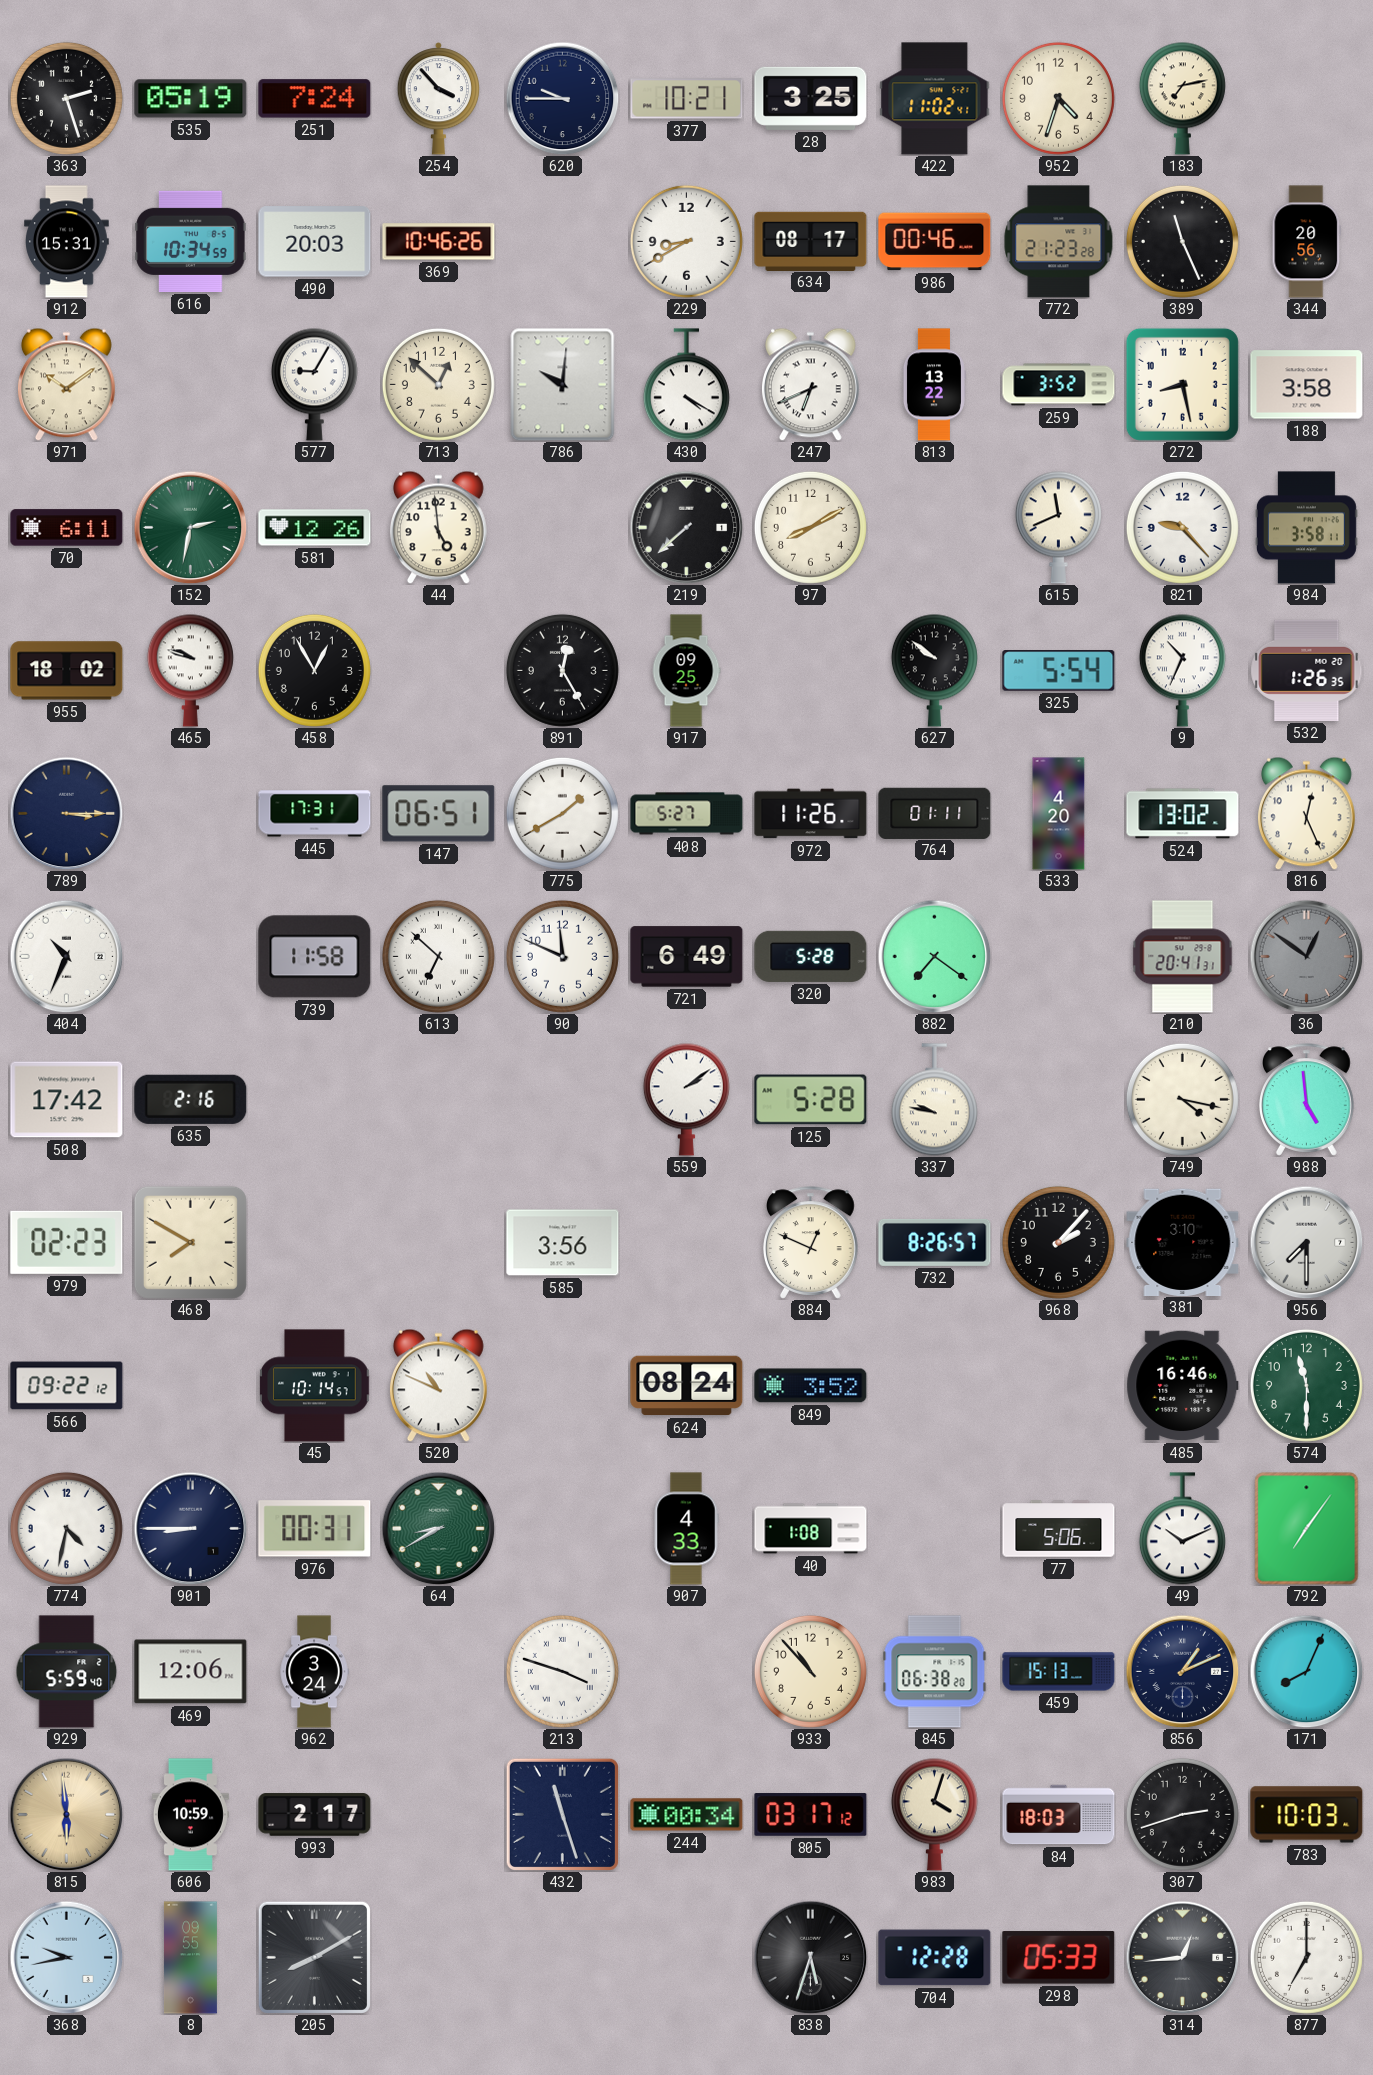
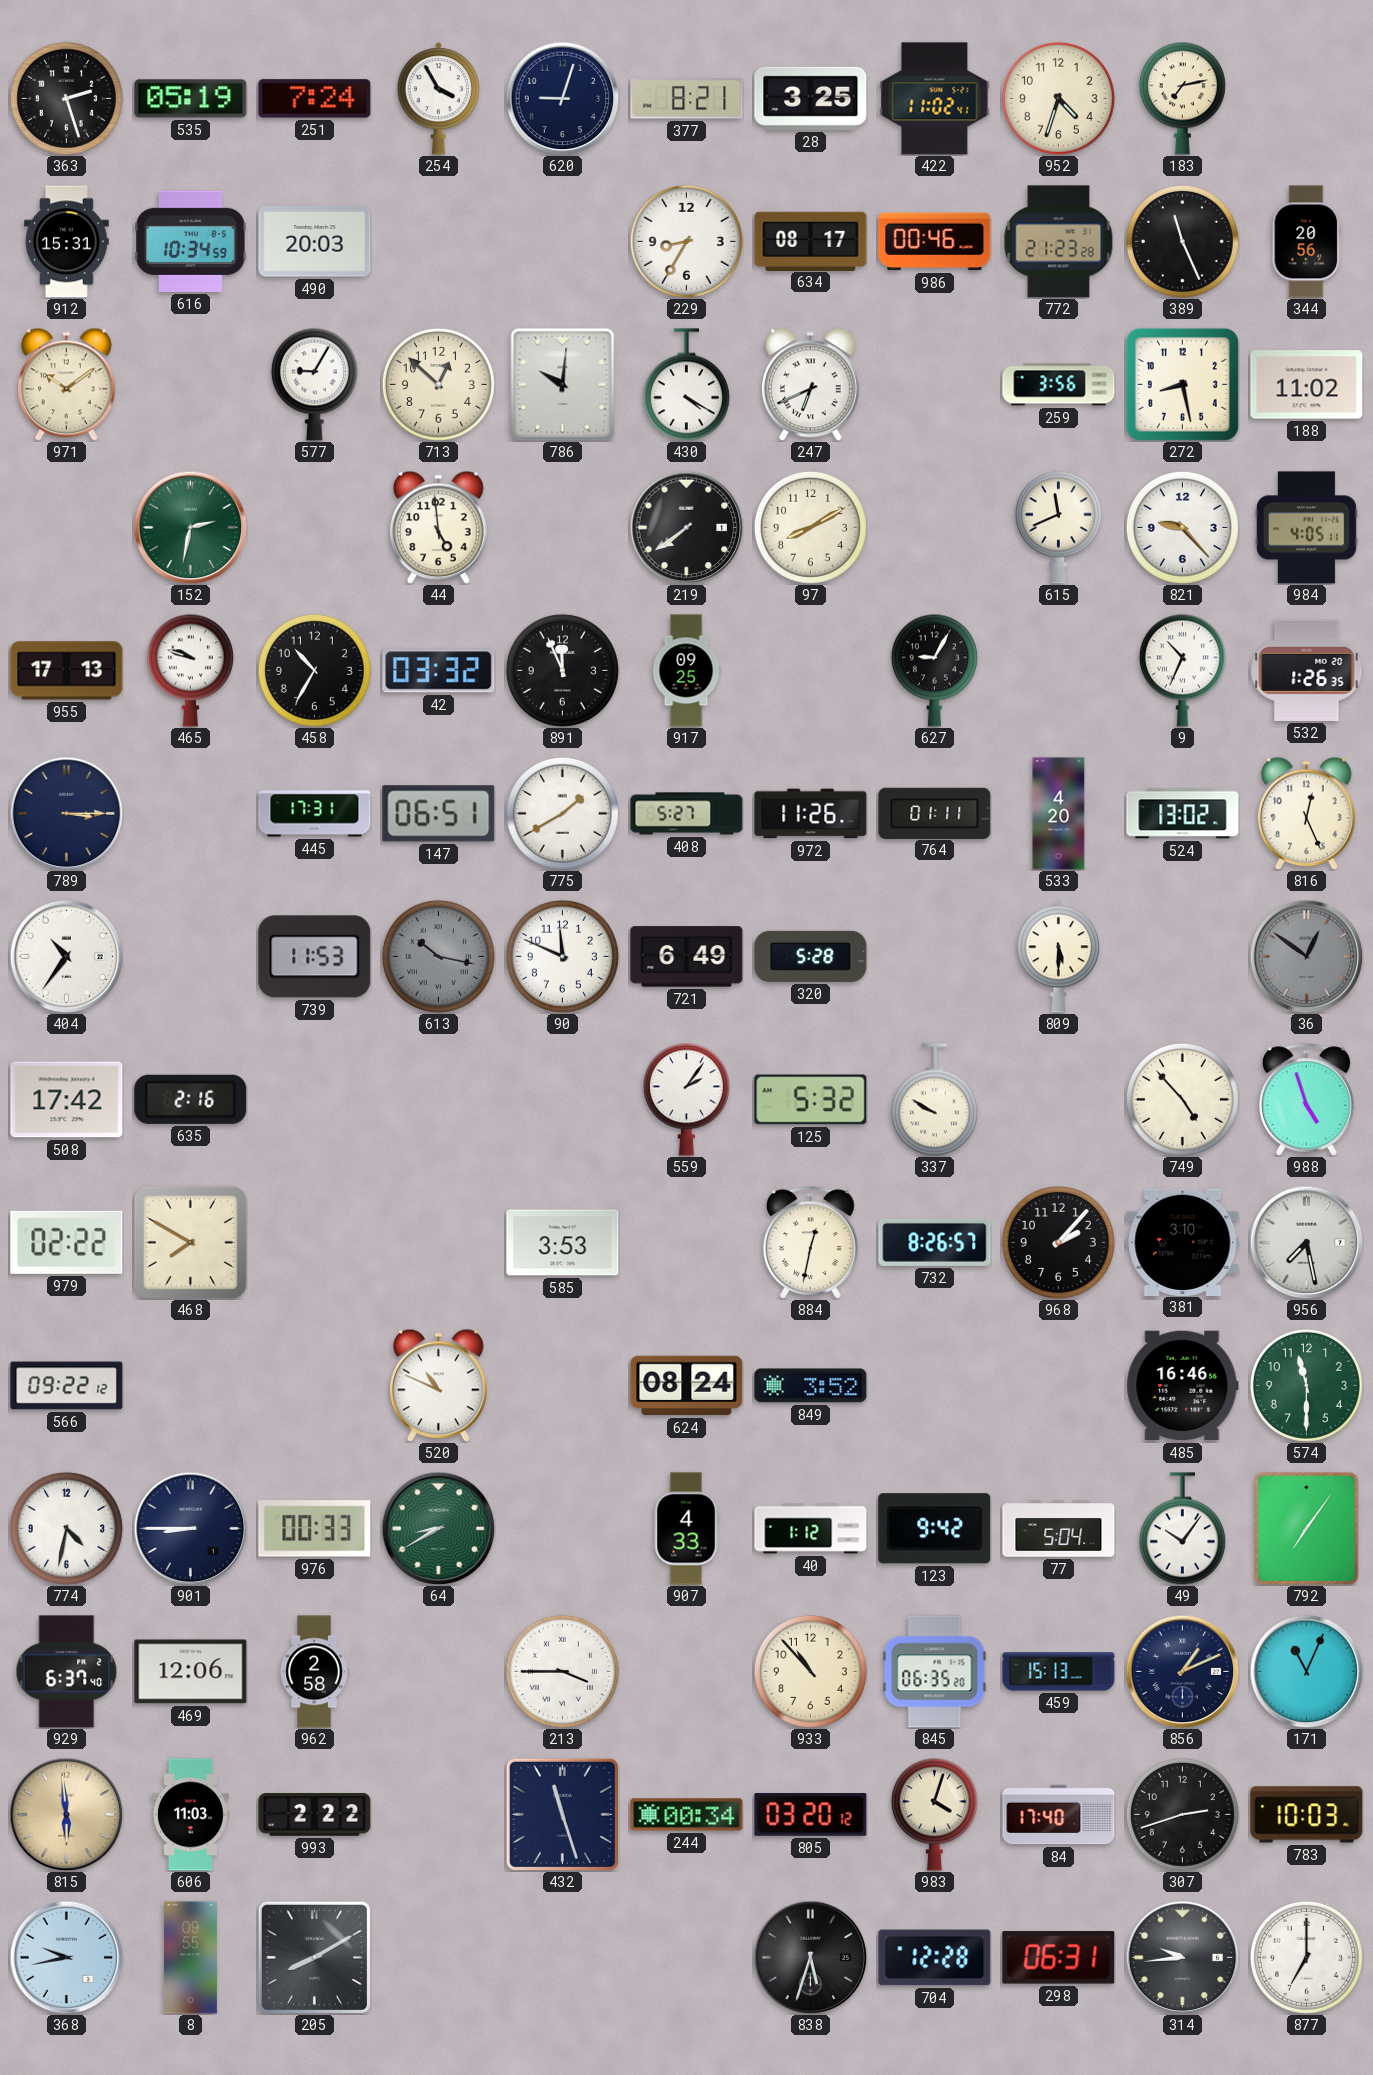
254: 3:53 -> 3:55 (438, 99)
620: 9:45 -> 9:03 (562, 98)
377: 10:21 -> 8:21 (687, 99)
369: 10:46 -> none (439, 242)
229: 8:40 -> 8:35 (686, 241)
813: 13:22 -> none (934, 385)
259: 3:52 -> 3:56 (1059, 385)
188: 3:58 -> 11:02 (1307, 385)
70: 6:11 -> none (67, 528)
581: 12:26 -> none (315, 528)
219: 7:38 -> 7:39 (686, 527)
984: 3:58 -> 4:05 (1306, 528)
955: 18:02 -> 17:13 (67, 671)
458: 12:55 -> 10:35 (314, 670)
42: none -> 03:32 (439, 671)
891: 12:25 -> 11:56 (562, 670)
627: 9:51 -> 9:05 (934, 670)
325: 5:54 -> none (1059, 671)
404: 10:34 -> 10:36 (66, 956)
739: 11:58 -> 11:53 (315, 957)
613: 6:52 -> 10:17 (438, 956)
613 dial: white -> grey (438, 956)
882: 7:21 -> none (934, 956)
809: none -> 5:30 (1058, 957)
210: 20:41 -> none (1183, 957)
559: 2:09 -> 2:06 (686, 1099)
125: 5:28 -> 5:32 (811, 1100)
337: 9:47 -> 9:50 (934, 1100)
749: 4:17 -> 4:53 (1182, 1099)
988: 4:59 -> 4:57 (1307, 1100)
979: 02:23 -> 02:22 (67, 1242)
585: 3:56 -> 3:53 (563, 1243)
884: 12:49 -> 12:32 (811, 1243)
956: 7:30 -> 7:28 (1306, 1242)
45: 10:14 -> none (315, 1386)
976: 00:31 -> 00:33 (315, 1529)
40: 1:08 -> 1:12 (811, 1529)
123: none -> 9:42 (935, 1529)
77: 5:06 -> 5:04 (1059, 1529)
49: 10:11 -> 10:06 (1182, 1529)
929: 5:59 -> 6:37 (67, 1672)
962: 3:24 -> 2:58 (314, 1672)
213: 3:48 -> 3:45 (562, 1671)
845: 06:38 -> 06:35 (935, 1672)
171: 8:04 -> 11:04 (1306, 1671)
606: 10:59 -> 11:03 (190, 1815)
993: 2:17 -> 2:22 (315, 1815)
805: 03:17 -> 03:20 (811, 1815)
84: 18:03 -> 17:40 (1059, 1815)
298: 05:33 -> 06:31 (1059, 1958)
314: 12:44 -> 9:44 (1182, 1957)
